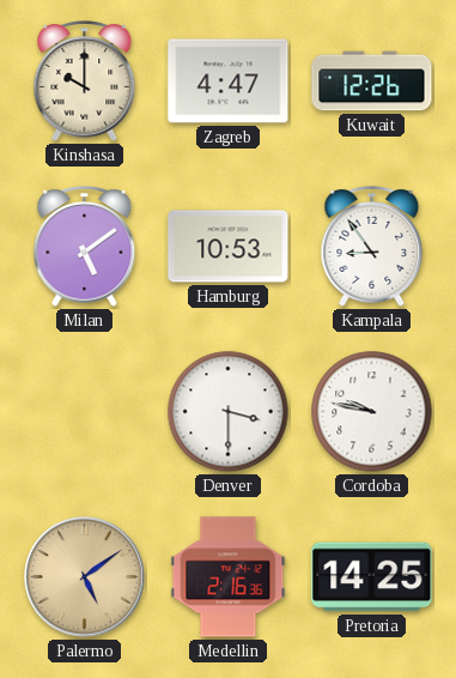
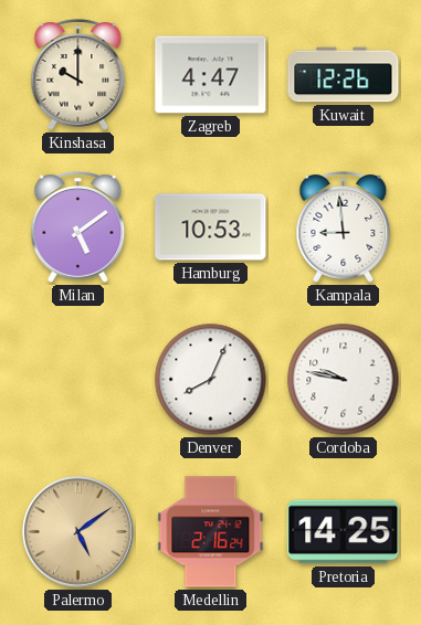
Kampala: 8:54 -> 8:59 (344, 227)
Denver: 3:30 -> 8:04 (211, 380)
Medellin: 2:16:36 -> 2:16:24 (211, 532)
